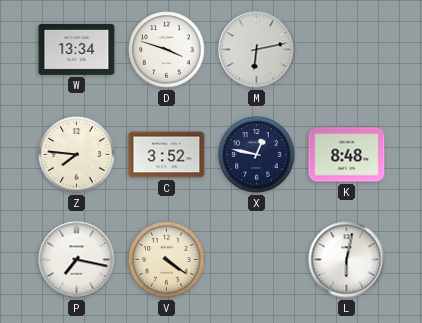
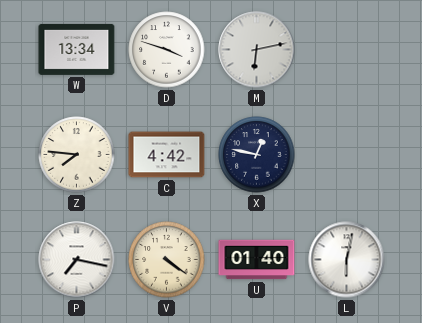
C: 3:52 -> 4:42 (167, 155)
K: 8:48 -> none (347, 155)
U: none -> 01:40 (257, 260)
